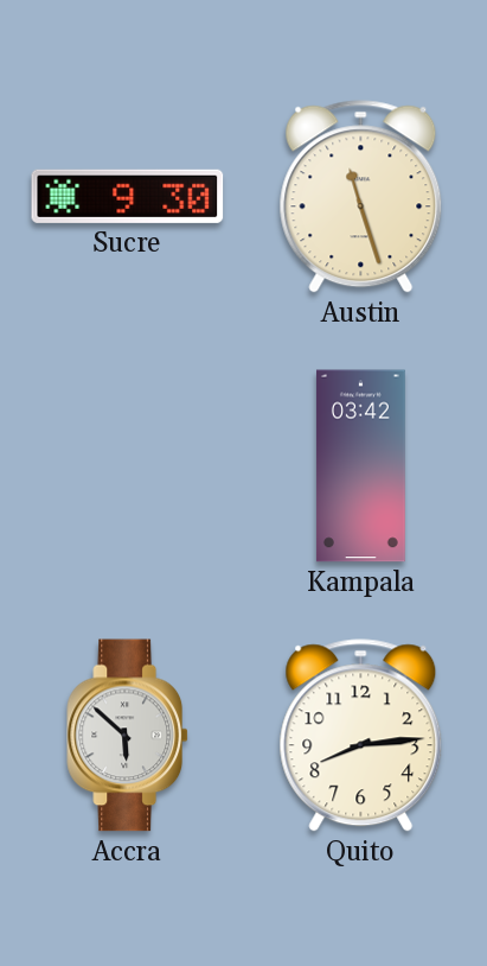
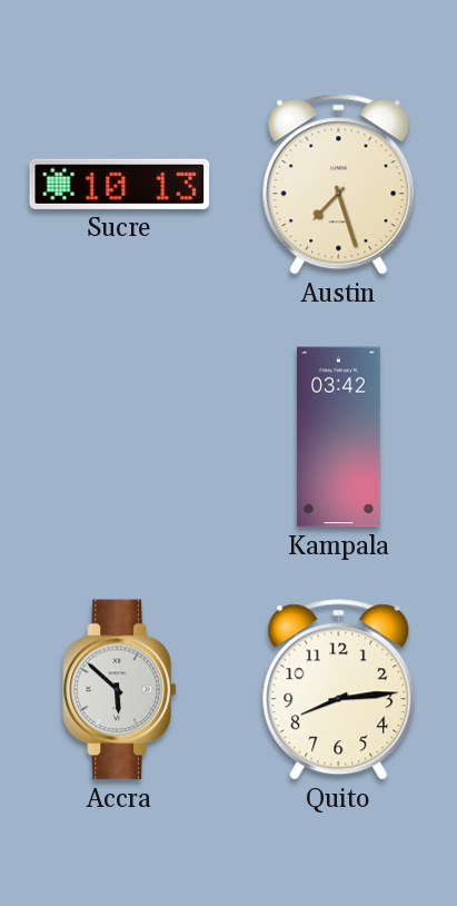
Sucre: 9:30 -> 10:13 (120, 184)
Austin: 11:27 -> 7:27 (339, 185)
